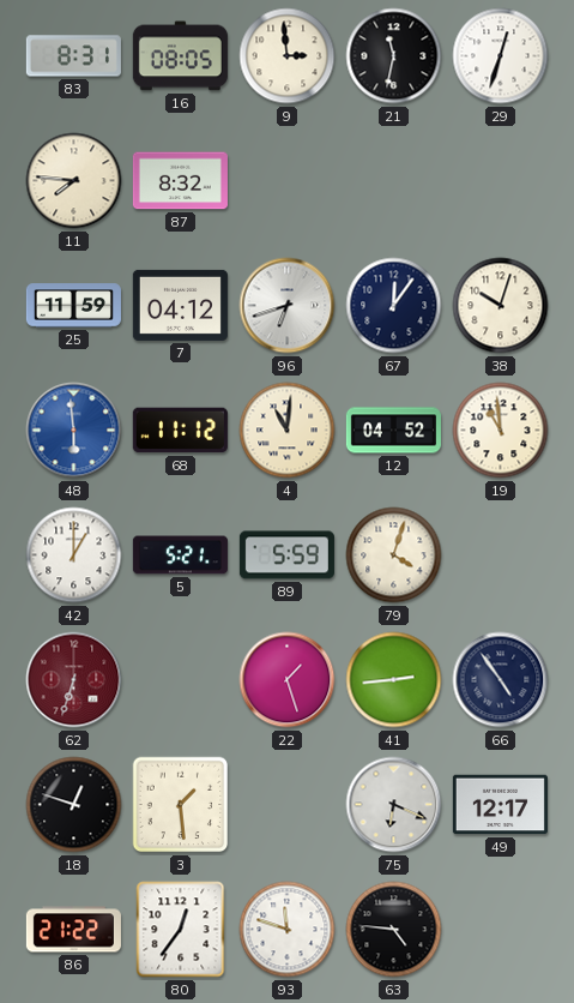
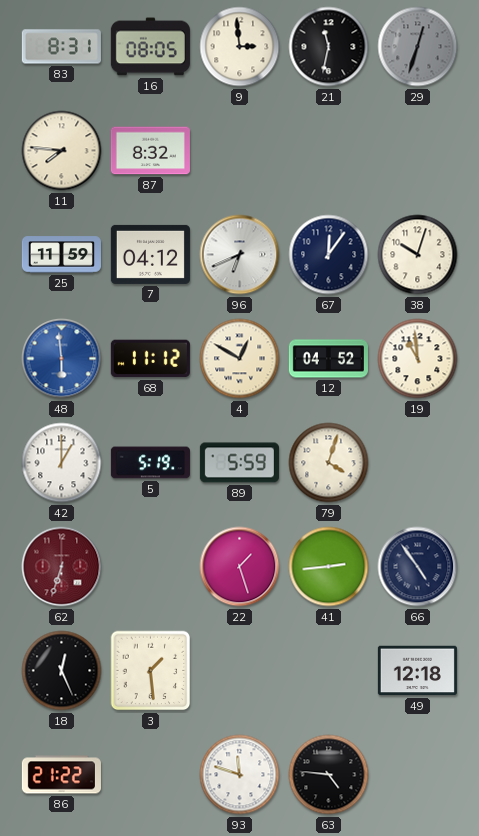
29 dial: white -> grey (418, 47)
96: 6:42 -> 6:41 (240, 255)
4: 11:01 -> 12:50 (240, 359)
5: 5:21 -> 5:19 (150, 463)
18: 12:48 -> 12:26 (62, 671)
75: 6:19 -> none (394, 805)
49: 12:17 -> 12:18 (417, 671)
80: 12:36 -> none (181, 930)
